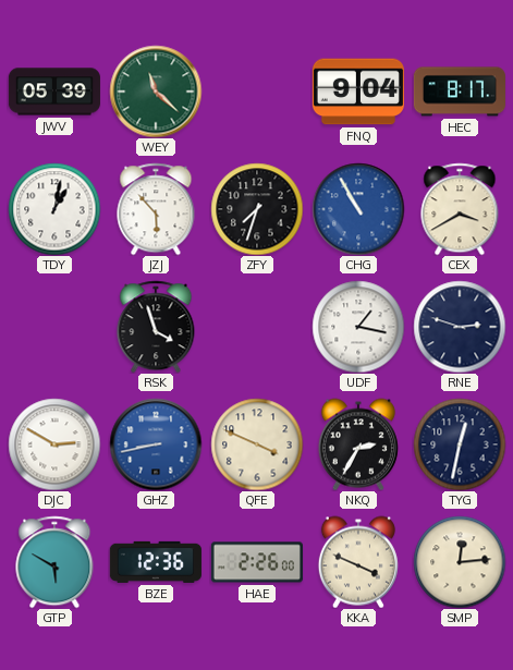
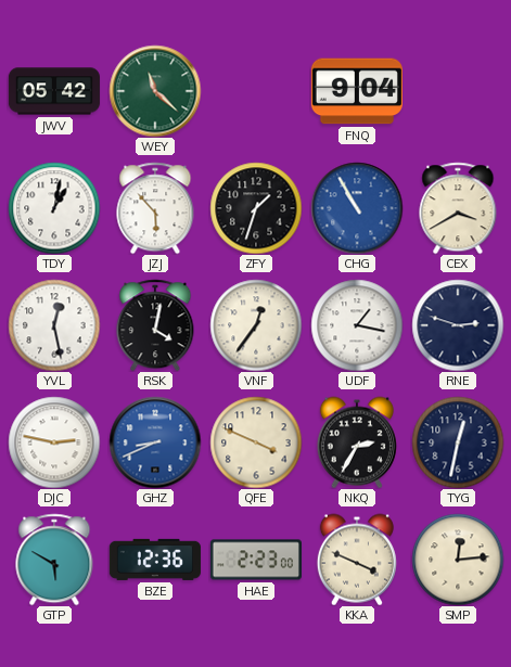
JWV: 05:39 -> 05:42 (54, 91)
HEC: 8:17 -> none (460, 92)
ZFY: 7:33 -> 1:33 (256, 208)
YVL: none -> 12:28 (54, 325)
RSK: 3:57 -> 4:02 (155, 325)
VNF: none -> 12:36 (256, 325)
DJC: 2:50 -> 2:47 (54, 442)
GHZ: 8:43 -> 8:41 (155, 442)
HAE: 2:26 -> 2:23 (256, 560)
